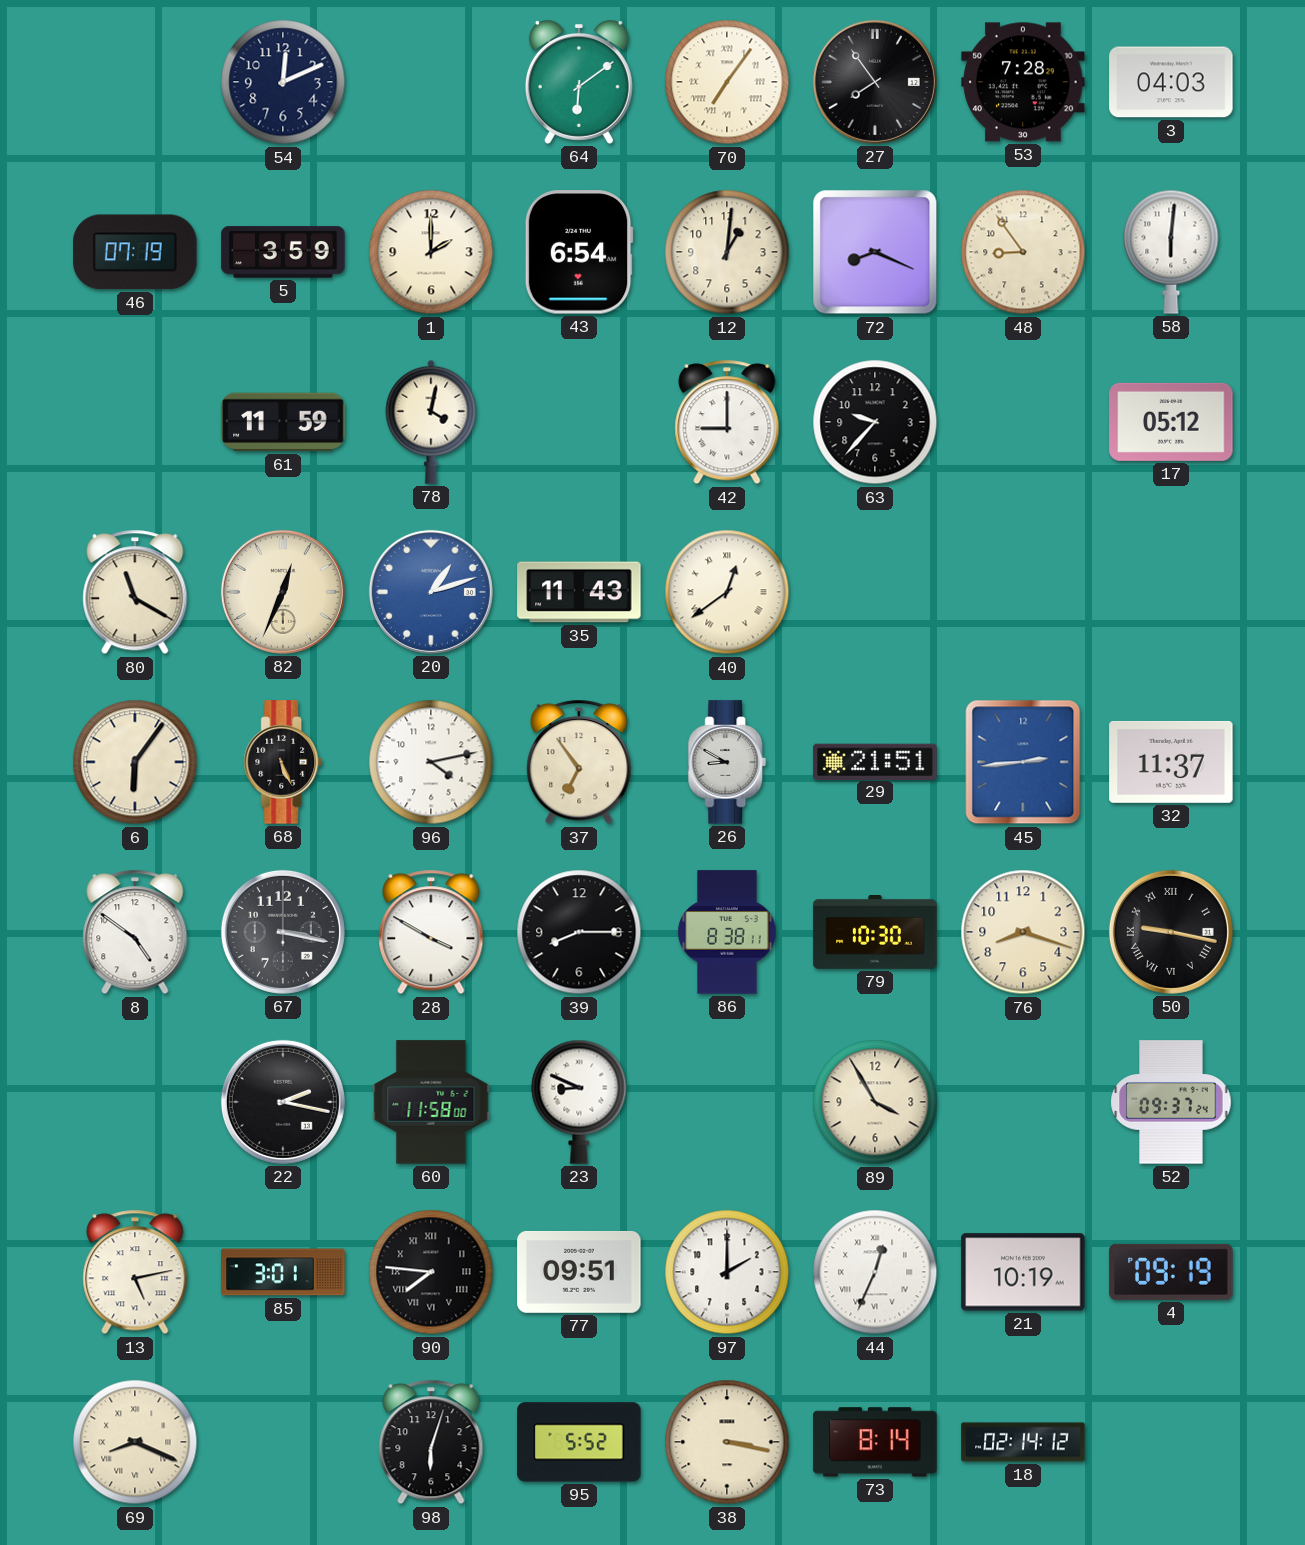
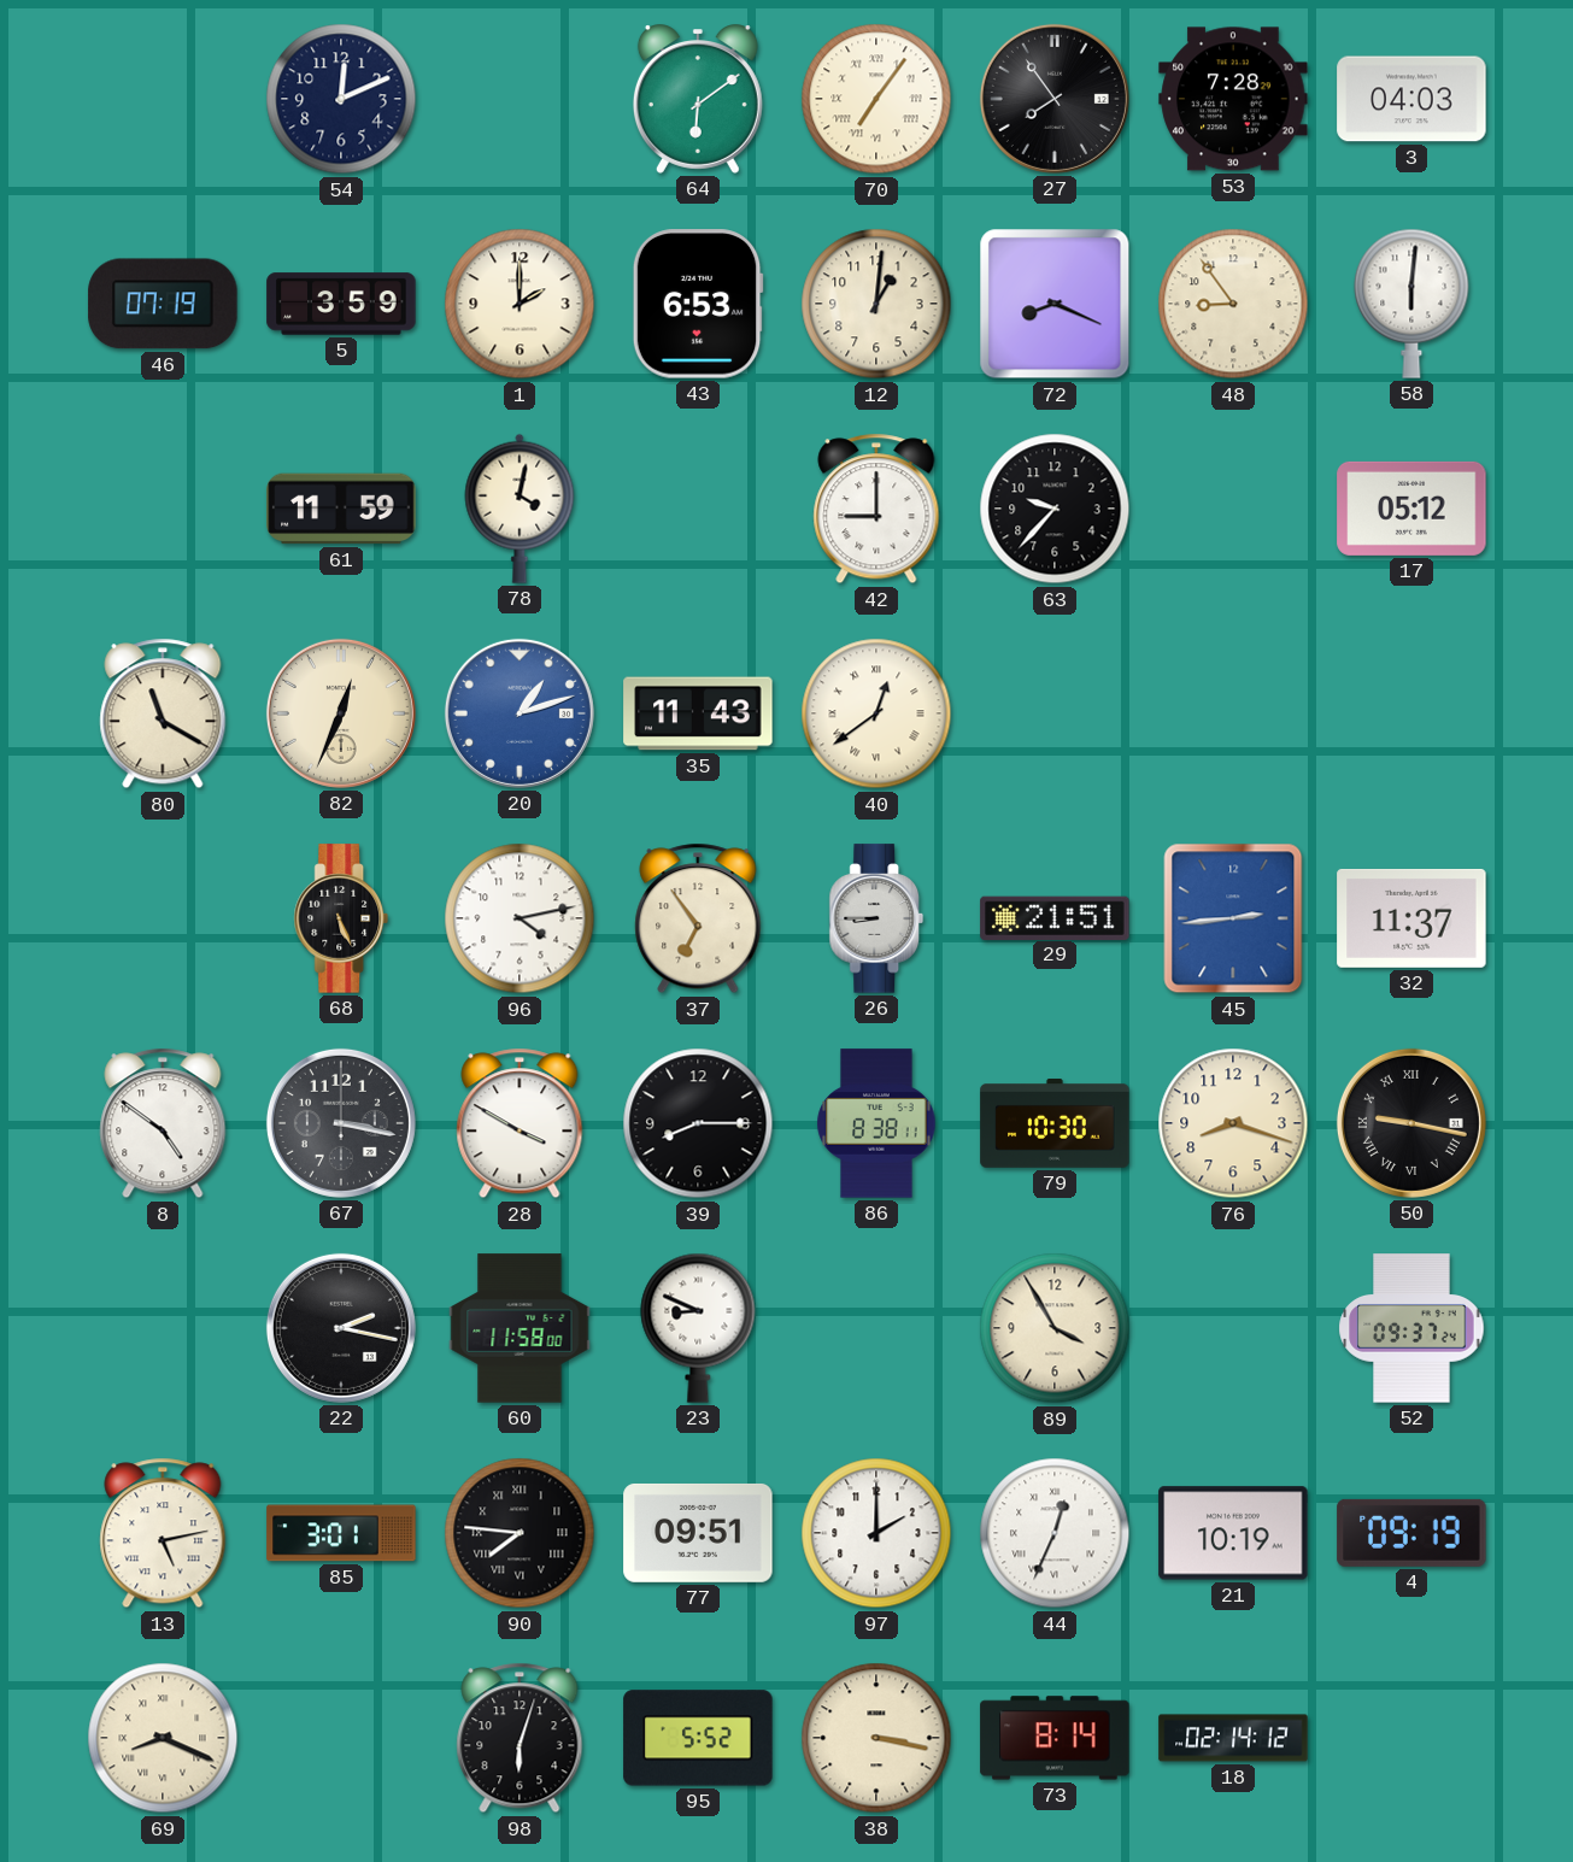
43: 6:54 -> 6:53 (698, 304)
6: 6:06 -> none (135, 762)
26: 8:50 -> 8:45 (876, 918)
